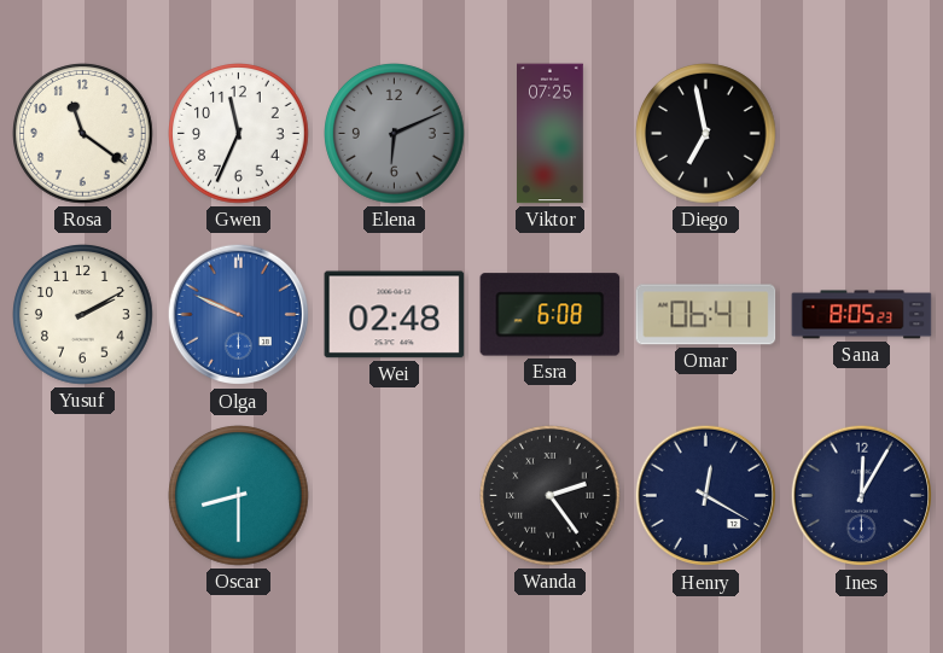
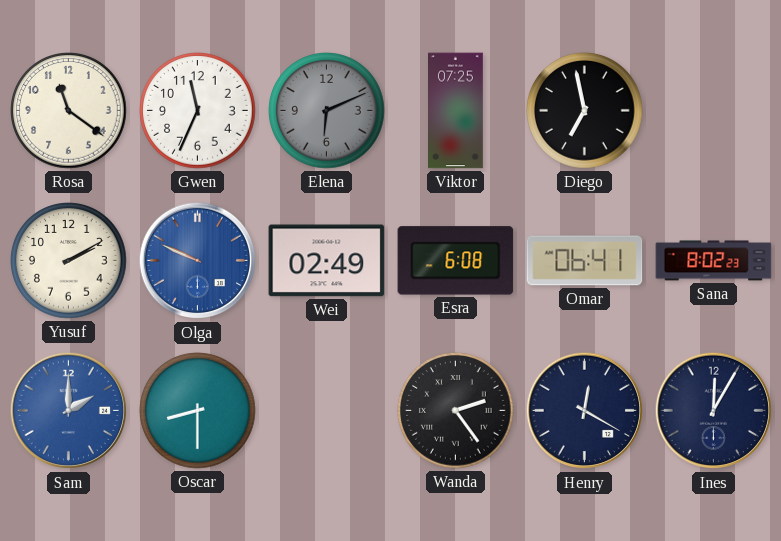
Wei: 02:48 -> 02:49 (327, 261)
Sana: 8:05 -> 8:02 (714, 261)
Sam: none -> 2:00 (69, 411)
